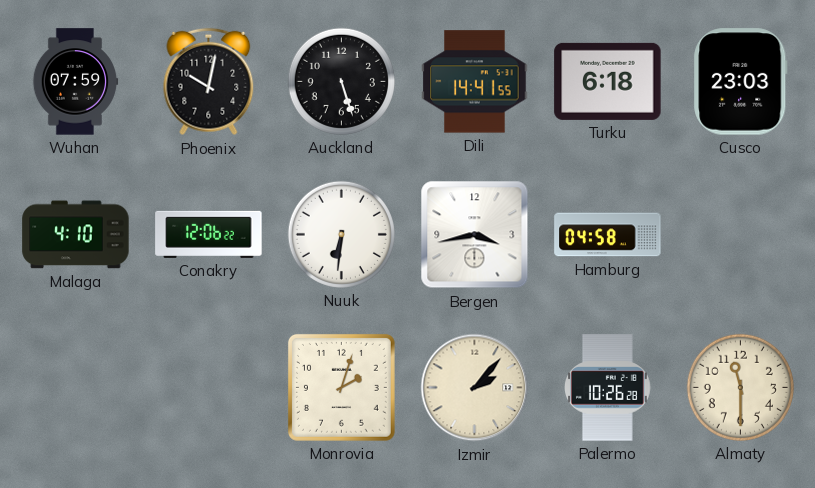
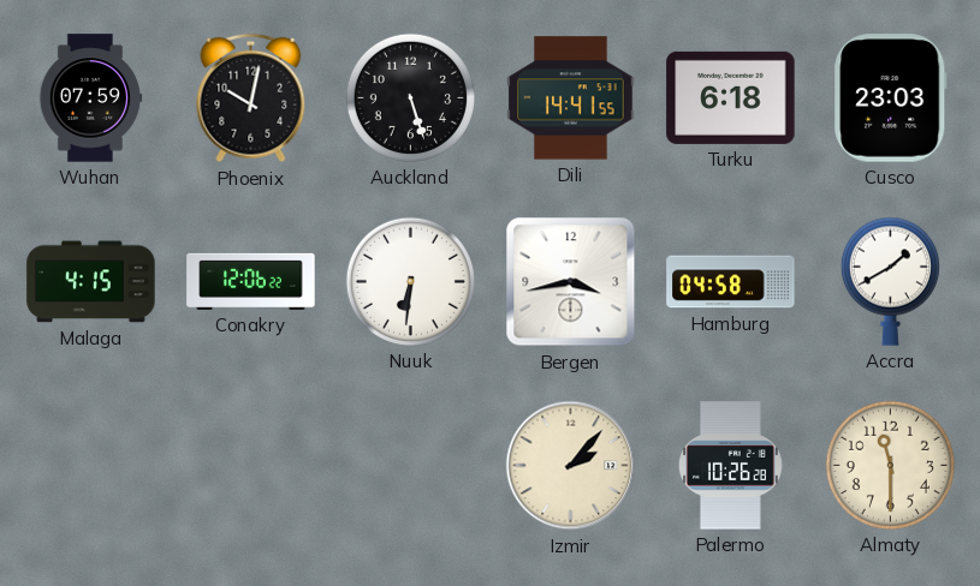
Malaga: 4:10 -> 4:15 (91, 282)
Accra: none -> 1:40 (890, 281)
Monrovia: 2:03 -> none (341, 387)
